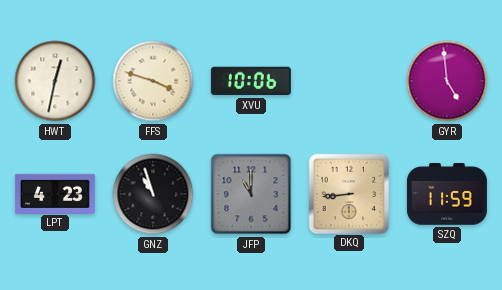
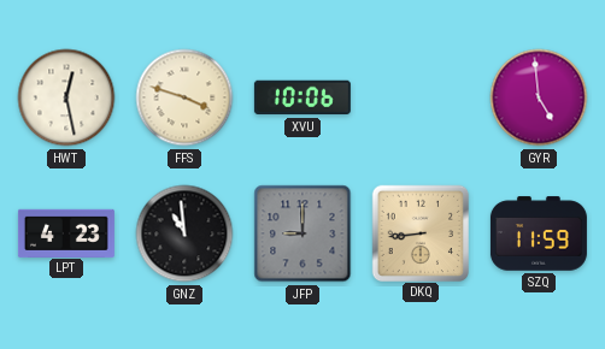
HWT: 12:32 -> 12:28 (66, 97)
GNZ: 10:57 -> 10:59 (184, 233)
JFP: 11:00 -> 9:00 (302, 233)
